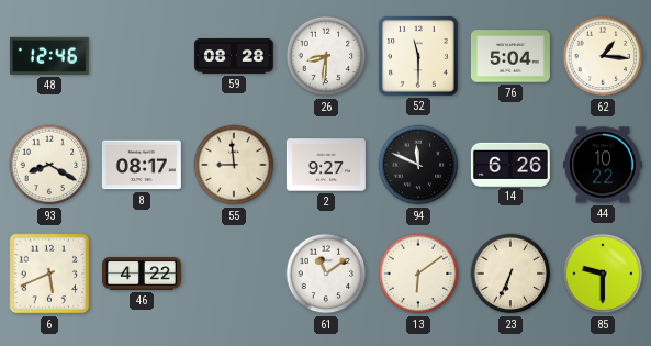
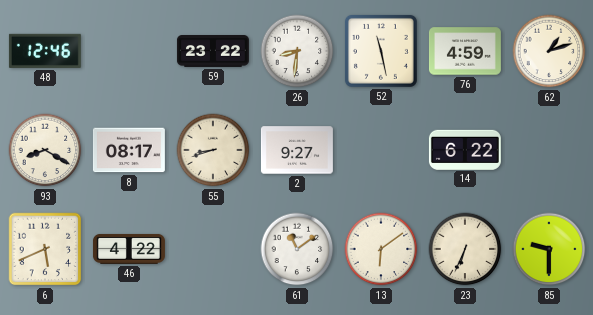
59: 08:28 -> 23:22 (213, 52)
52: 11:30 -> 11:28 (381, 51)
76: 5:04 -> 4:59 (465, 51)
62: 1:16 -> 1:12 (549, 51)
55: 8:59 -> 8:42 (213, 150)
94: 11:49 -> none (418, 165)
14: 6:26 -> 6:22 (465, 149)
44: 10:22 -> none (603, 165)
